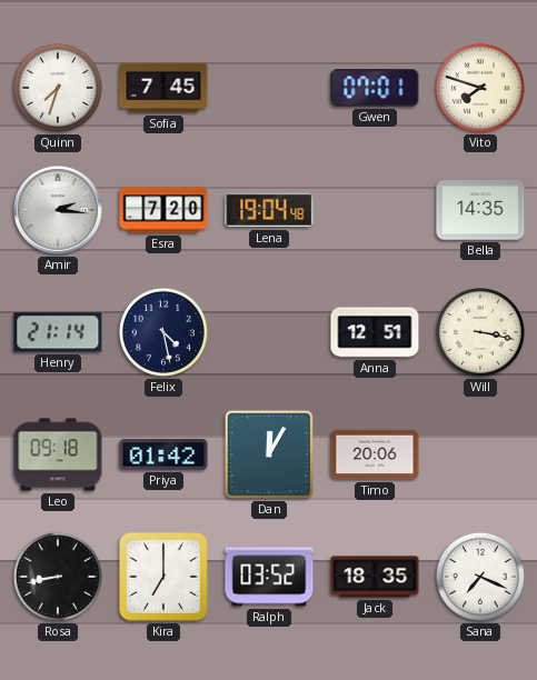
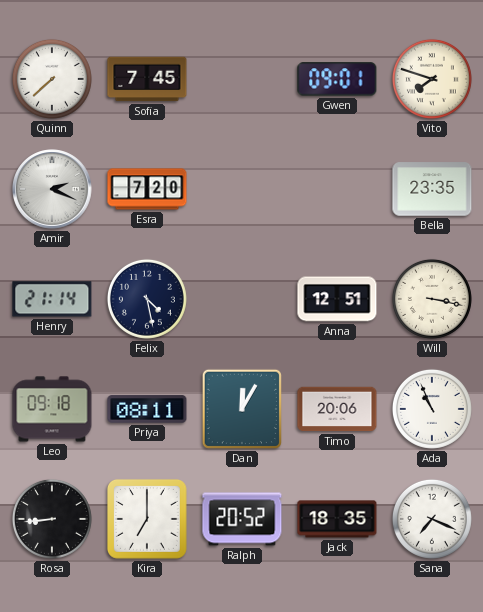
Quinn: 7:33 -> 7:38 (52, 79)
Gwen: 07:01 -> 09:01 (337, 79)
Amir: 2:16 -> 2:19 (52, 189)
Lena: 19:04 -> none (269, 210)
Bella: 14:35 -> 23:35 (432, 189)
Priya: 01:42 -> 08:11 (147, 409)
Ada: none -> 10:56 (432, 409)
Rosa: 8:43 -> 8:44 (52, 519)
Ralph: 03:52 -> 20:52 (242, 519)
